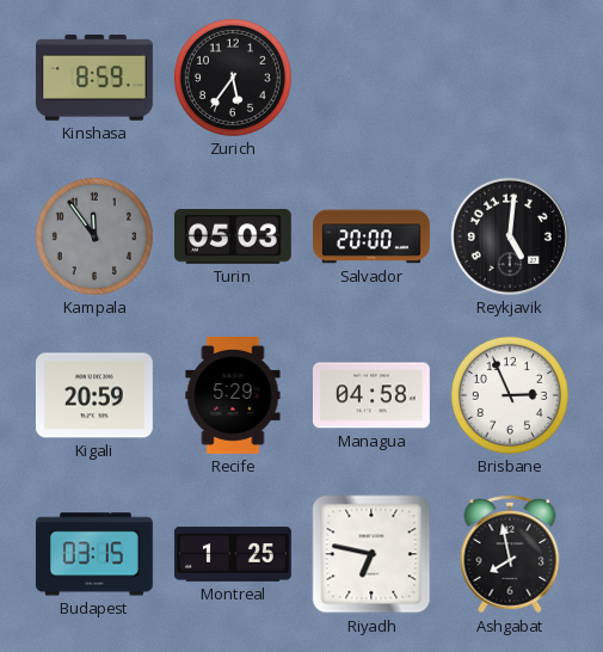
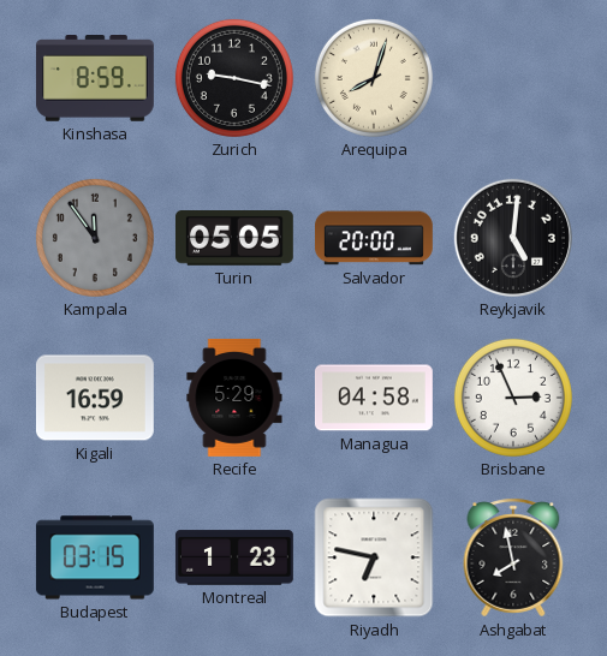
Zurich: 5:36 -> 9:17 (234, 78)
Arequipa: none -> 8:03 (374, 78)
Turin: 05:03 -> 05:05 (234, 239)
Kigali: 20:59 -> 16:59 (95, 398)
Montreal: 1:25 -> 1:23 (234, 557)
